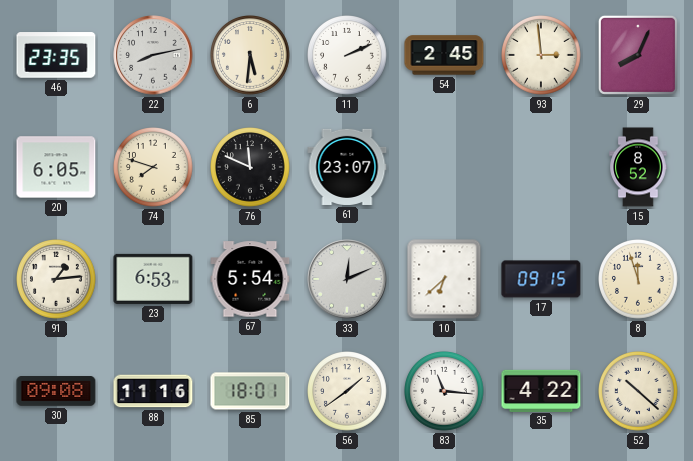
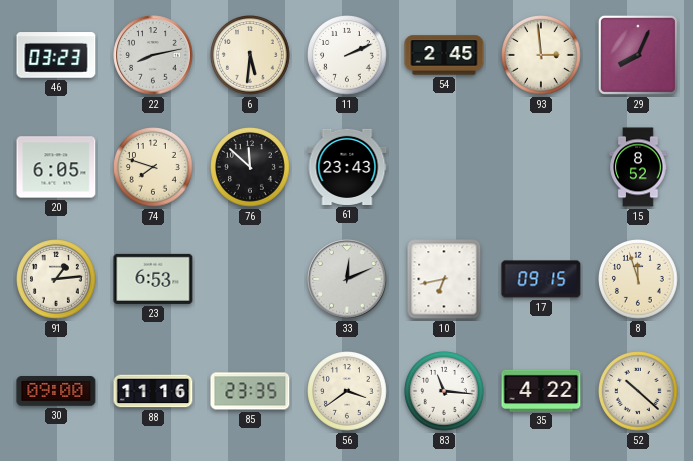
46: 23:35 -> 03:23 (56, 55)
76: 11:49 -> 11:52 (251, 168)
61: 23:07 -> 23:43 (347, 167)
67: 5:54 -> none (250, 279)
10: 6:38 -> 6:43 (444, 279)
30: 09:08 -> 09:00 (56, 392)
85: 18:01 -> 23:35 (250, 391)
56: 1:39 -> 3:39 (348, 392)
